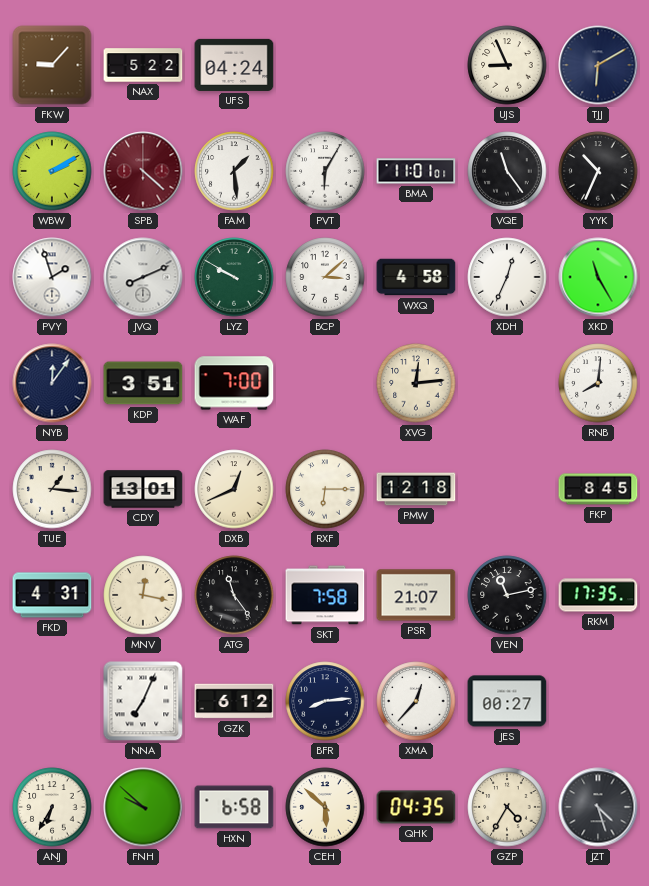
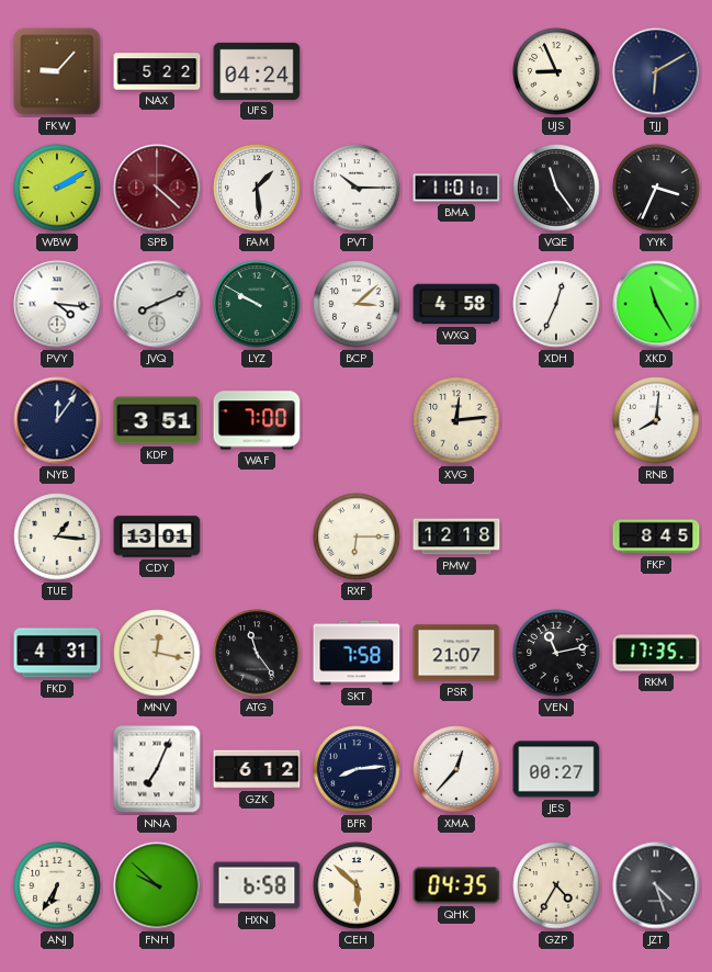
PVT: 6:05 -> 10:15 (357, 188)
YYK: 10:34 -> 3:34 (656, 188)
PVY: 1:57 -> 4:16 (57, 304)
DXB: 12:41 -> none (234, 489)
